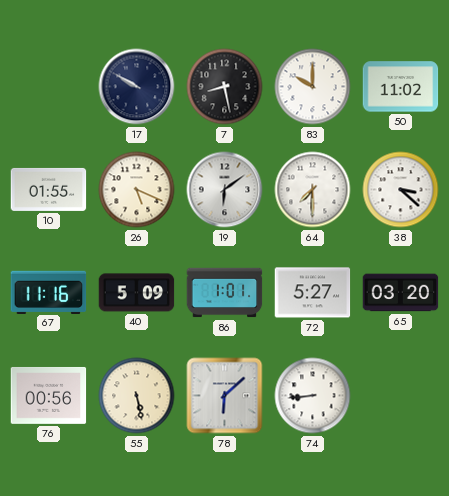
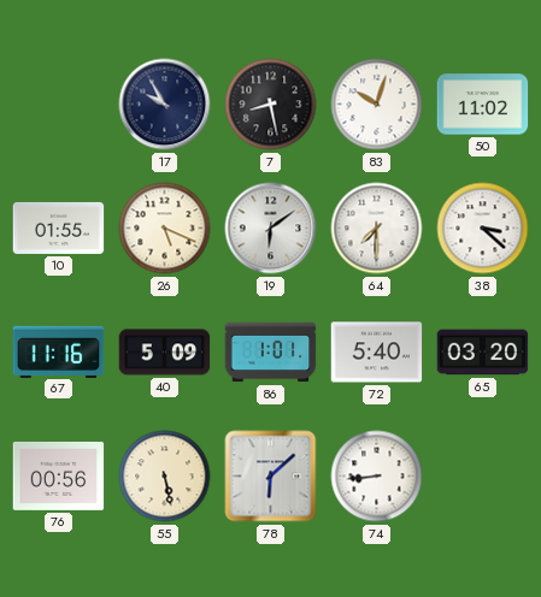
17: 9:50 -> 9:55 (165, 105)
83: 10:00 -> 10:03 (377, 105)
72: 5:27 -> 5:40 (377, 353)
